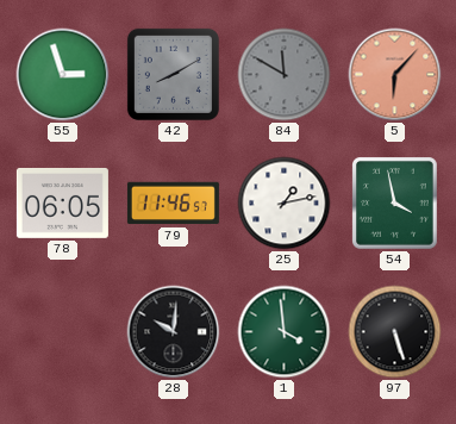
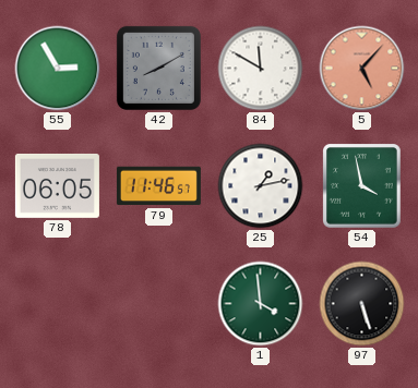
55: 2:57 -> 2:55 (58, 69)
84 dial: grey -> white (261, 69)
5: 6:07 -> 5:07 (362, 69)
28: 10:01 -> none (174, 332)
